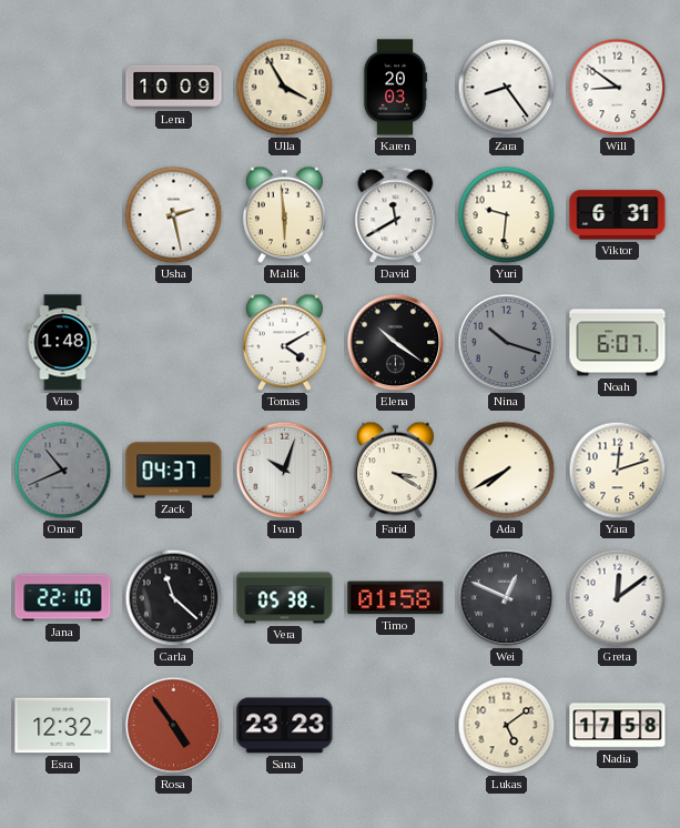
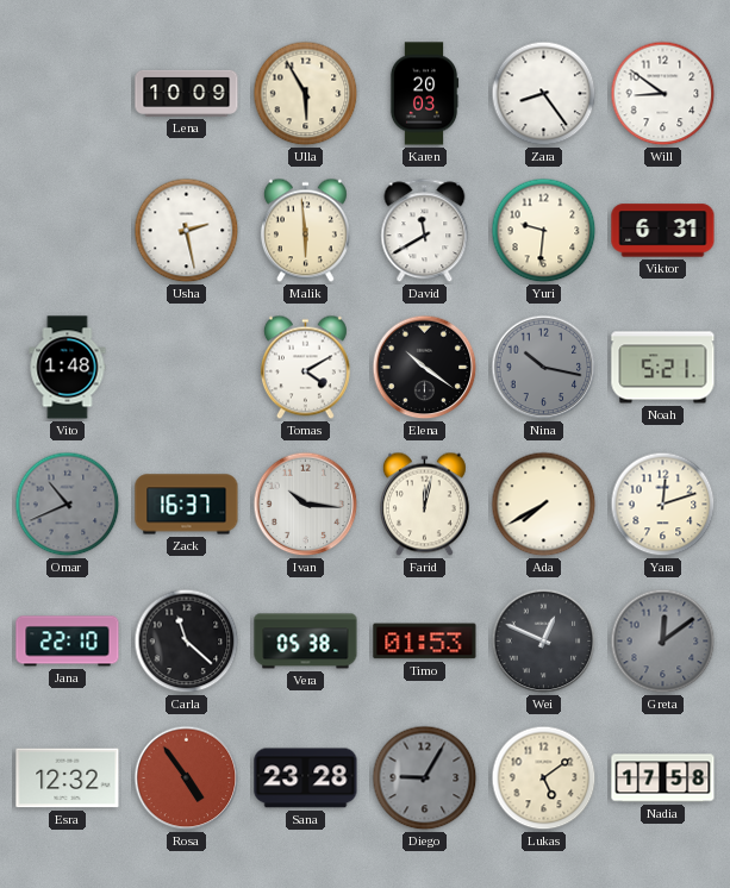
Ulla: 3:55 -> 5:55 (306, 94)
Nina: 10:18 -> 10:17 (544, 368)
Noah: 6:07 -> 5:21 (663, 368)
Zack: 04:37 -> 16:37 (187, 505)
Ivan: 10:03 -> 10:16 (306, 505)
Farid: 3:20 -> 12:02 (424, 505)
Timo: 01:58 -> 01:53 (425, 642)
Greta dial: white -> grey (663, 642)
Sana: 23:23 -> 23:28 (306, 778)
Diego: none -> 9:05 (425, 778)
